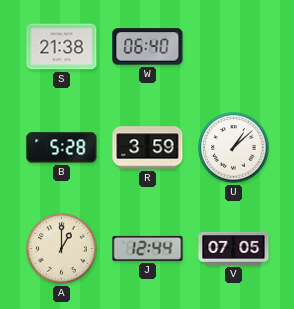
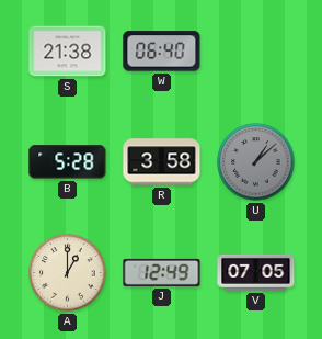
R: 3:59 -> 3:58 (162, 162)
U dial: white -> grey (256, 162)
J: 12:44 -> 12:49 (162, 272)
